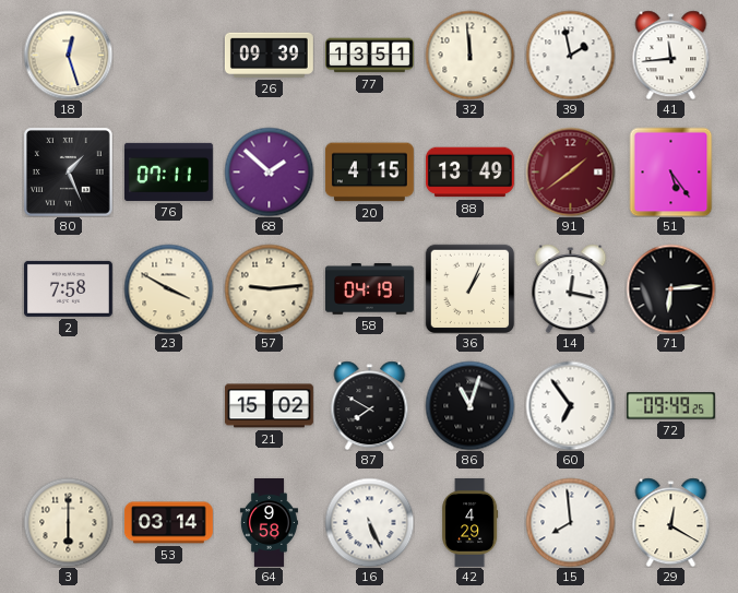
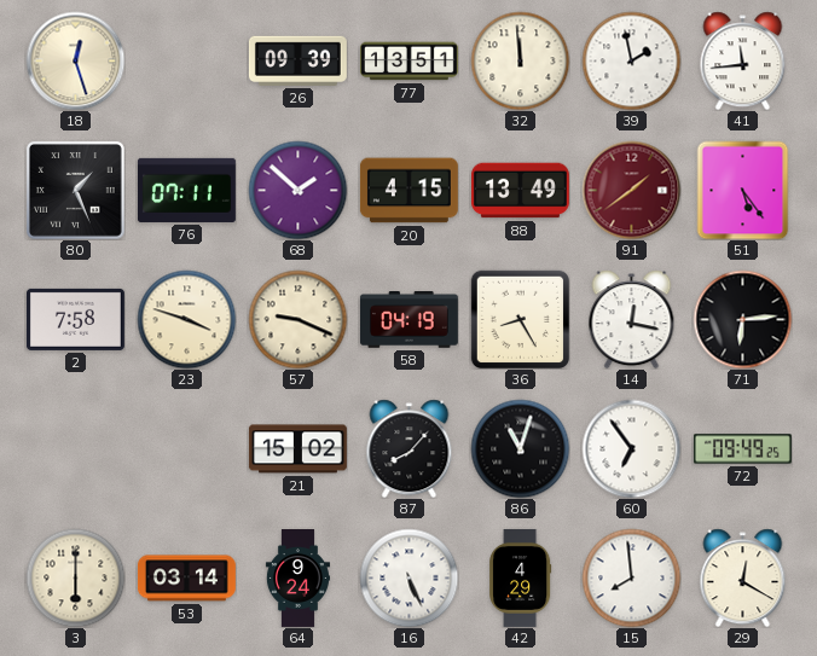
23: 3:50 -> 3:48 (186, 319)
57: 9:14 -> 9:19 (297, 319)
36: 1:04 -> 8:25 (520, 319)
87: 7:50 -> 8:07 (410, 448)
64: 9:58 -> 9:24 (297, 579)
